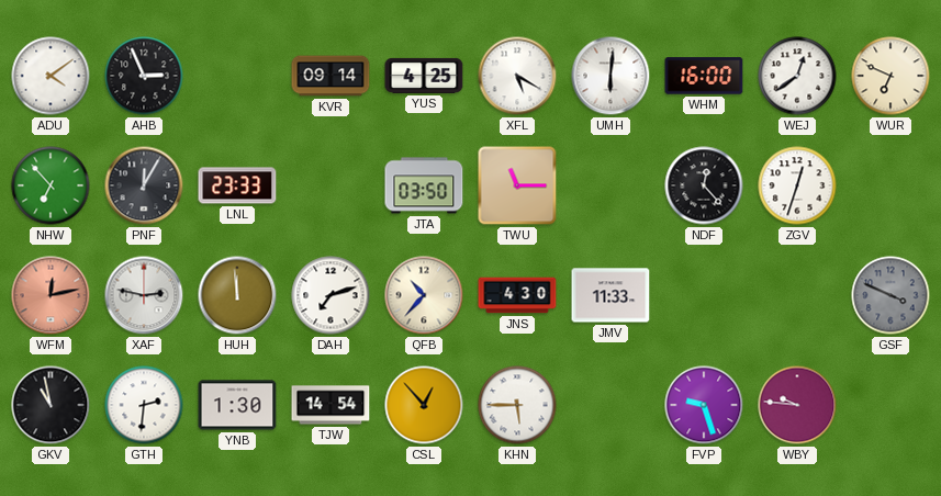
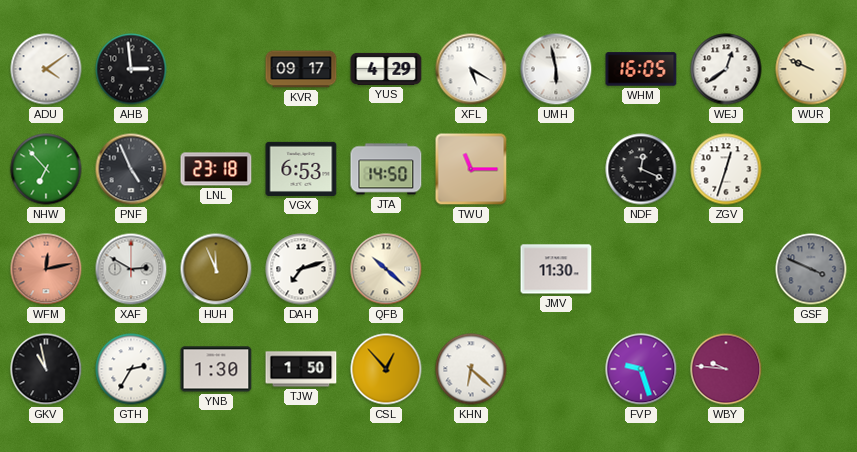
AHB: 2:56 -> 2:59 (131, 69)
KVR: 09:14 -> 09:17 (301, 69)
YUS: 4:25 -> 4:29 (386, 69)
UMH: 6:01 -> 5:58 (556, 69)
WHM: 16:00 -> 16:05 (641, 69)
WUR: 6:49 -> 9:49 (811, 69)
PNF: 12:05 -> 4:56 (131, 169)
LNL: 23:33 -> 23:18 (216, 169)
VGX: none -> 6:53 (301, 169)
JTA: 03:50 -> 14:50 (386, 169)
NDF: 12:23 -> 12:19 (641, 169)
XAF: 2:47 -> 2:50 (131, 269)
HUH: 11:59 -> 11:56 (216, 269)
QFB: 10:37 -> 10:22 (386, 269)
JNS: 4:30 -> none (517, 295)
JMV: 11:33 -> 11:30 (556, 269)
GTH: 2:31 -> 2:35 (131, 369)
TJW: 14:54 -> 1:50 (301, 369)
KHN: 5:45 -> 6:22 (471, 369)
